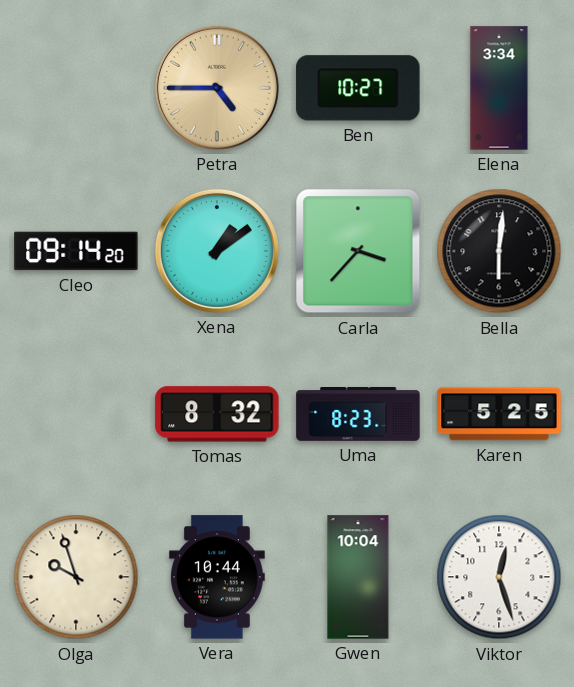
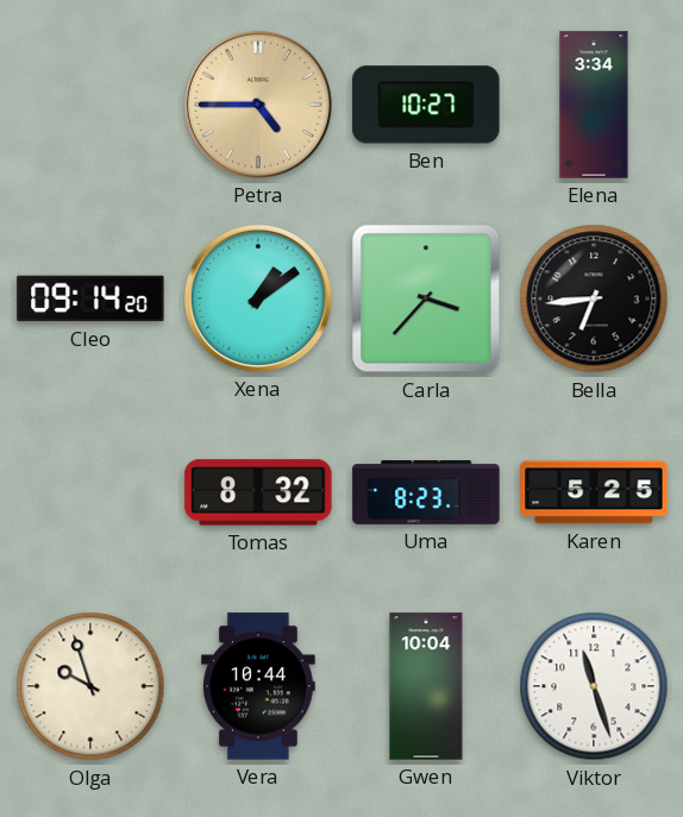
Bella: 6:01 -> 6:44 (594, 298)
Viktor: 12:27 -> 11:27 (594, 686)
